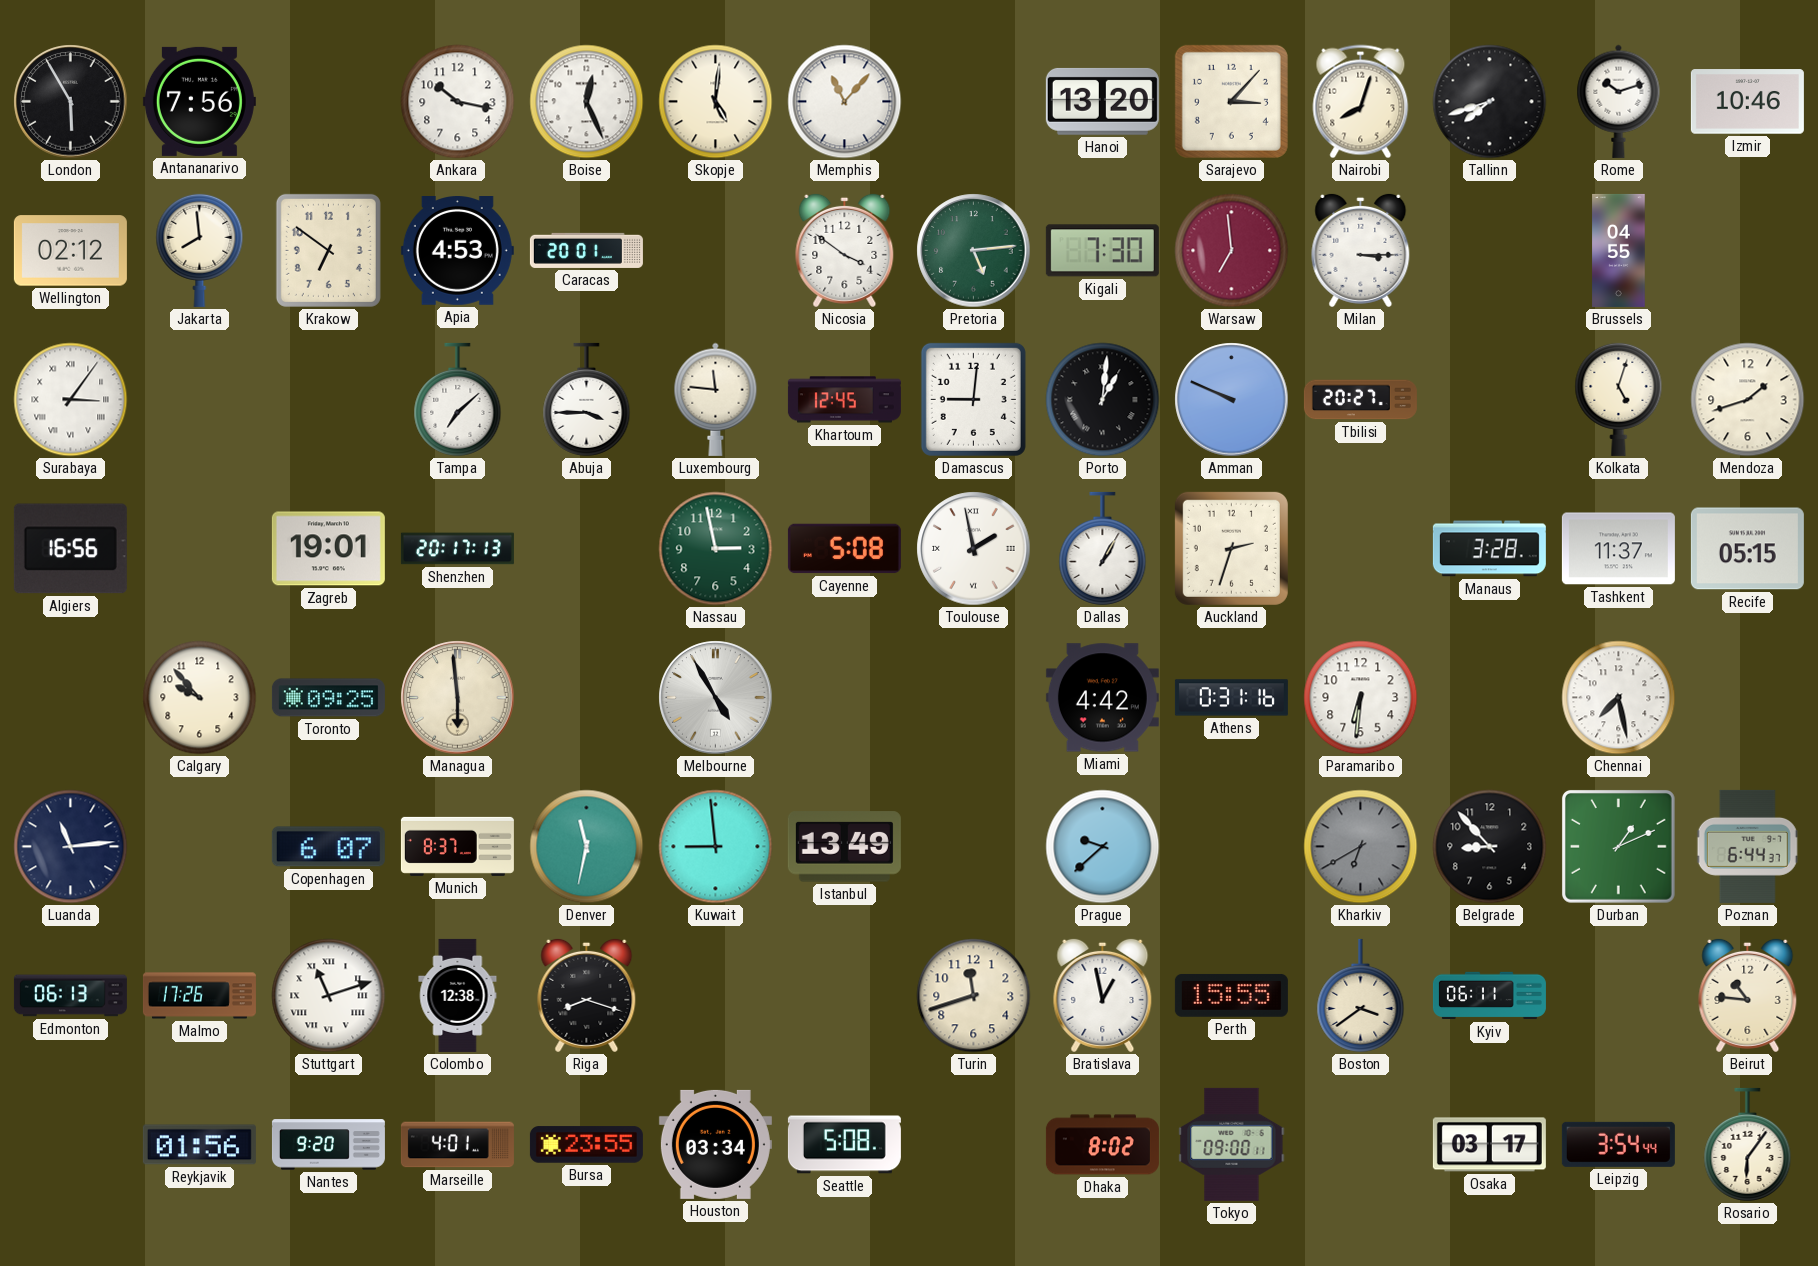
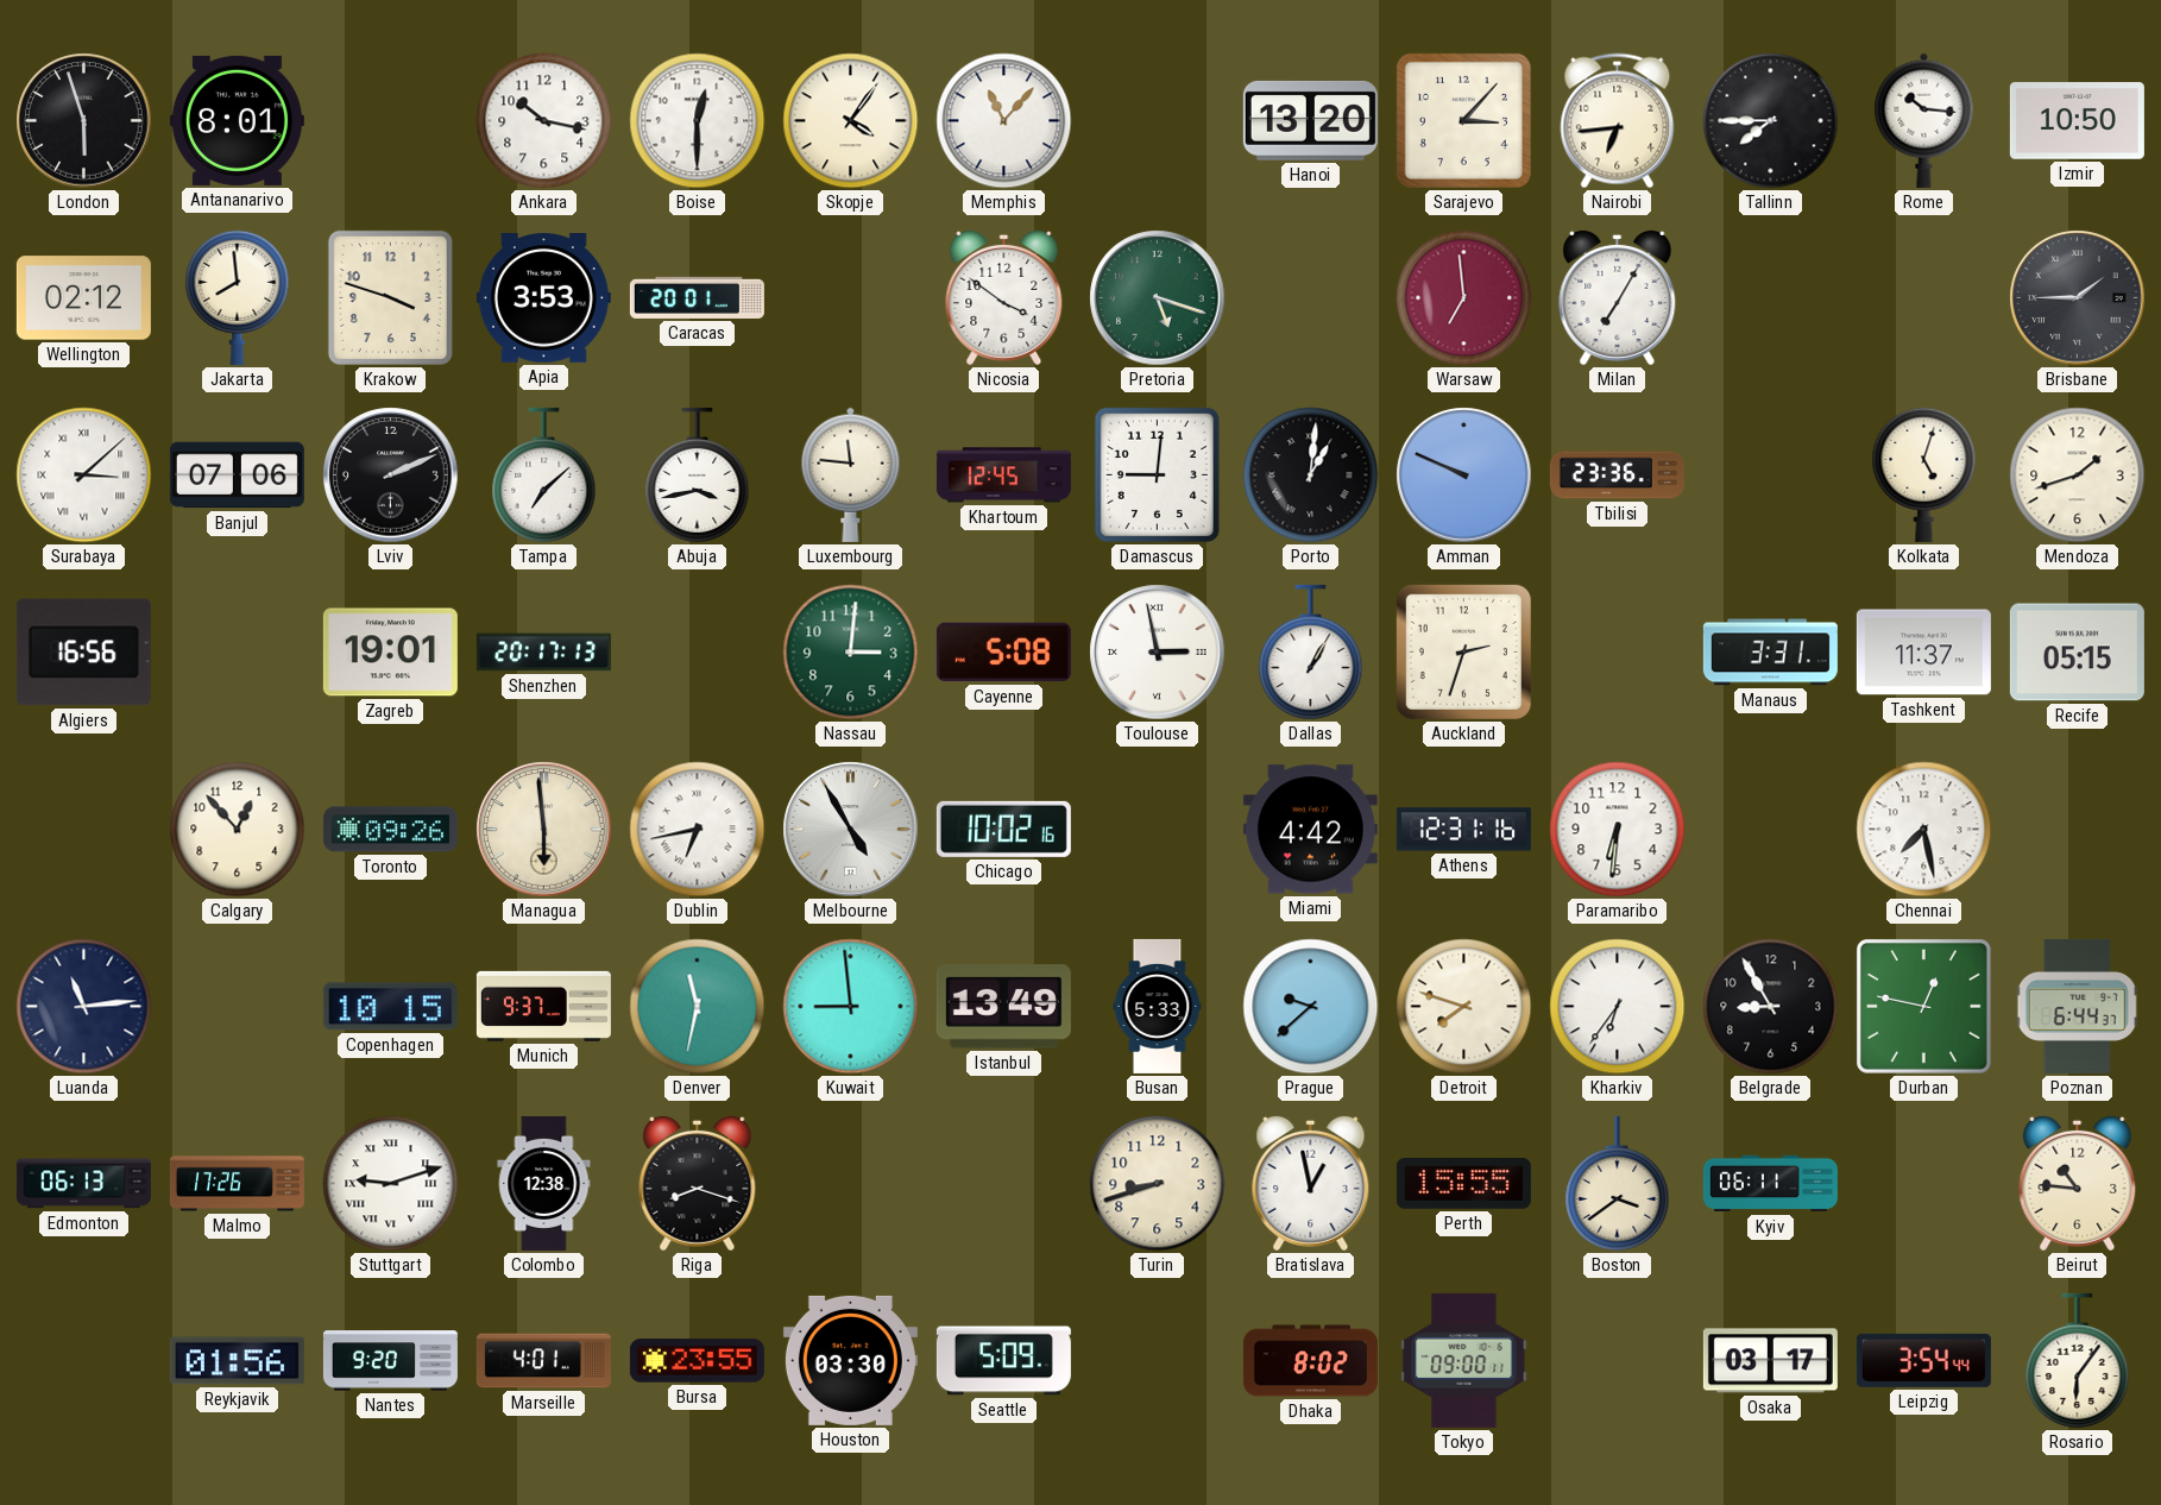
London: 5:55 -> 5:57 (84, 121)
Antananarivo: 7:56 -> 8:01 (237, 120)
Boise: 12:26 -> 12:30 (698, 121)
Skopje: 5:01 -> 4:06 (851, 121)
Nairobi: 8:03 -> 6:44 (1618, 121)
Tallinn: 7:42 -> 7:45 (1771, 121)
Rome: 10:12 -> 10:16 (1924, 120)
Izmir: 10:46 -> 10:50 (2077, 121)
Krakow: 6:51 -> 3:48 (390, 297)
Apia: 4:53 -> 3:53 (543, 298)
Pretoria: 5:14 -> 5:18 (1158, 298)
Kigali: 7:30 -> none (1102, 251)
Milan: 3:15 -> 7:05 (1618, 297)
Brussels: 04:55 -> none (1619, 250)
Brisbane: none -> 1:45 (2078, 298)
Surabaya: 3:06 -> 3:08 (84, 476)
Banjul: none -> 07:06 (237, 476)
Lviv: none -> 2:11 (391, 476)
Abuja: 3:45 -> 3:43 (698, 474)
Tbilisi: 20:27 -> 23:36 (1617, 476)
Nassau: 2:58 -> 3:01 (851, 653)
Toulouse: 1:58 -> 2:58 (1158, 653)
Manaus: 3:28 -> 3:31 (1770, 653)
Calgary: 9:53 -> 12:53 (238, 830)
Toronto: 09:25 -> 09:26 (390, 830)
Dublin: none -> 6:43 (698, 830)
Chicago: none -> 10:02 (1003, 829)
Athens: 0:31 -> 12:31 (1463, 830)
Copenhagen: 6:07 -> 10:15 (390, 1007)
Munich: 8:37 -> 9:37 (543, 1006)
Busan: none -> 5:33 (1158, 1006)
Detroit: none -> 7:48 (1464, 1007)
Kharkiv: 6:40 -> 6:36 (1618, 1007)
Kharkiv dial: grey -> white (1618, 1007)
Belgrade: 8:53 -> 8:55 (1771, 1007)
Durban: 1:11 -> 12:47 (1923, 1006)
Stuttgart: 11:12 -> 9:12 (391, 1184)
Turin: 11:42 -> 8:42 (1158, 1184)
Houston: 03:34 -> 03:30 (850, 1360)
Seattle: 5:08 -> 5:09 (1003, 1361)
